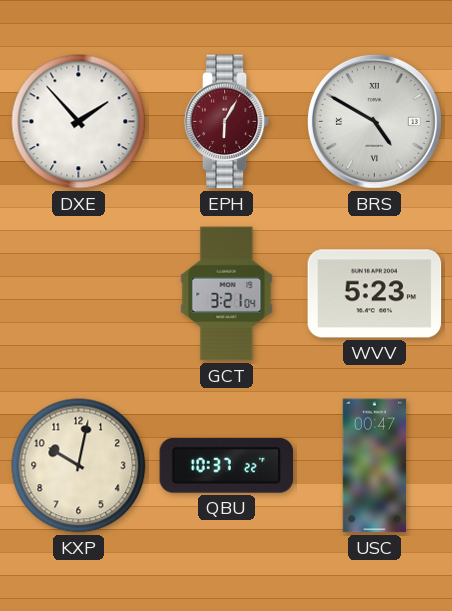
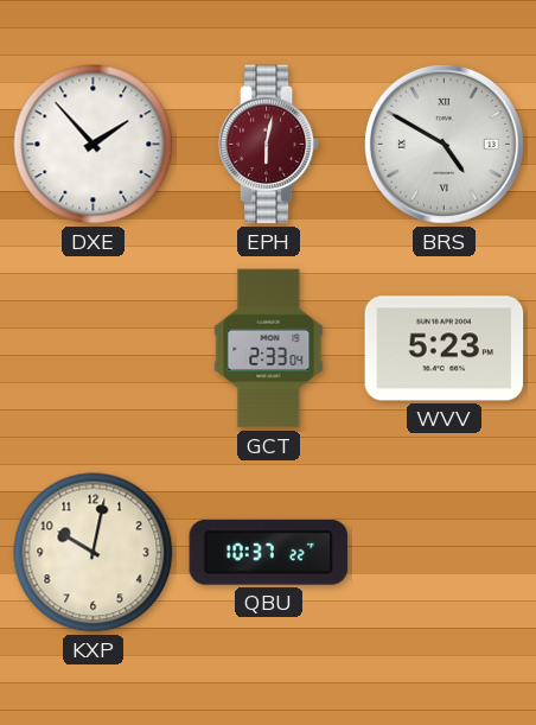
EPH: 6:05 -> 6:02 (269, 145)
GCT: 3:21 -> 2:33 (269, 349)
USC: 00:47 -> none (375, 466)
